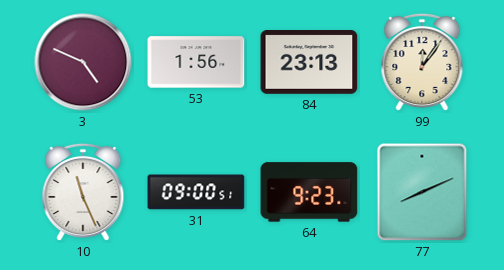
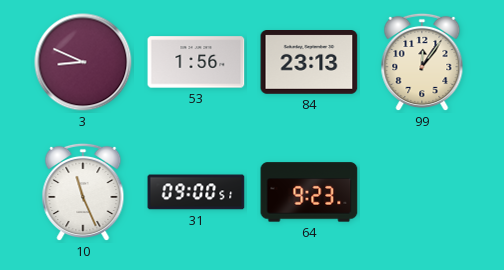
3: 4:49 -> 8:49 (83, 62)
77: 8:11 -> none (422, 192)
